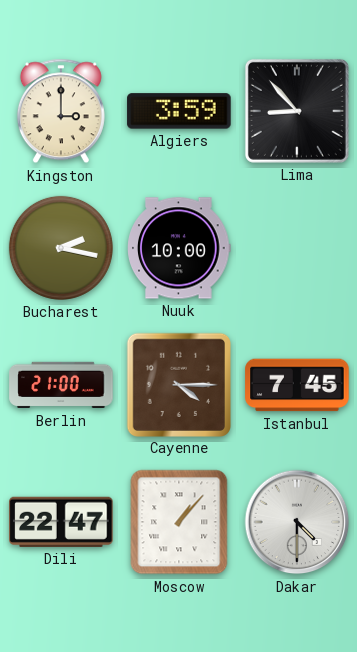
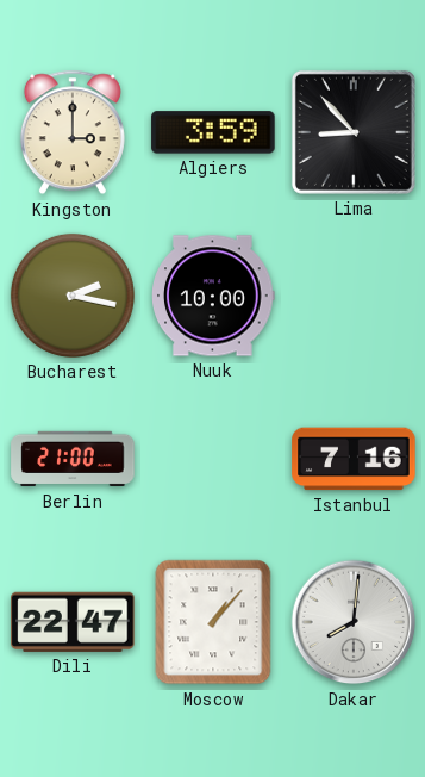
Cayenne: 4:15 -> none (178, 384)
Istanbul: 7:45 -> 7:16 (354, 459)
Dakar: 4:30 -> 8:01 (354, 622)
